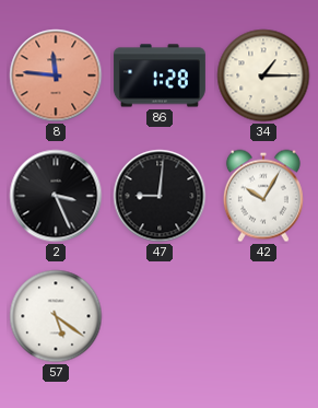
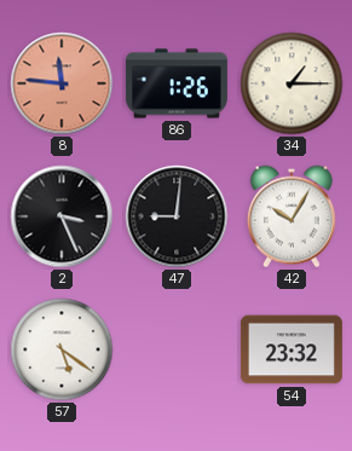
86: 1:28 -> 1:26 (177, 83)
54: none -> 23:32 (292, 349)
